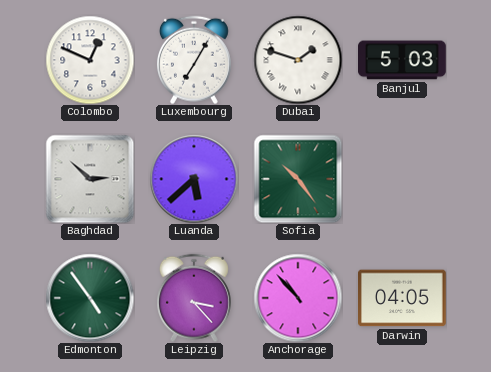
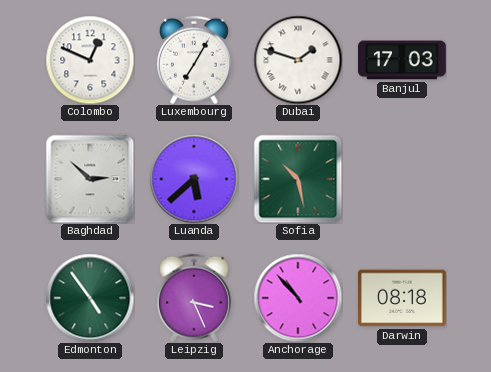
Banjul: 5:03 -> 17:03 (402, 60)
Sofia: 10:24 -> 10:28 (298, 179)
Leipzig: 3:23 -> 3:26 (194, 298)
Darwin: 04:05 -> 08:18 (403, 298)
